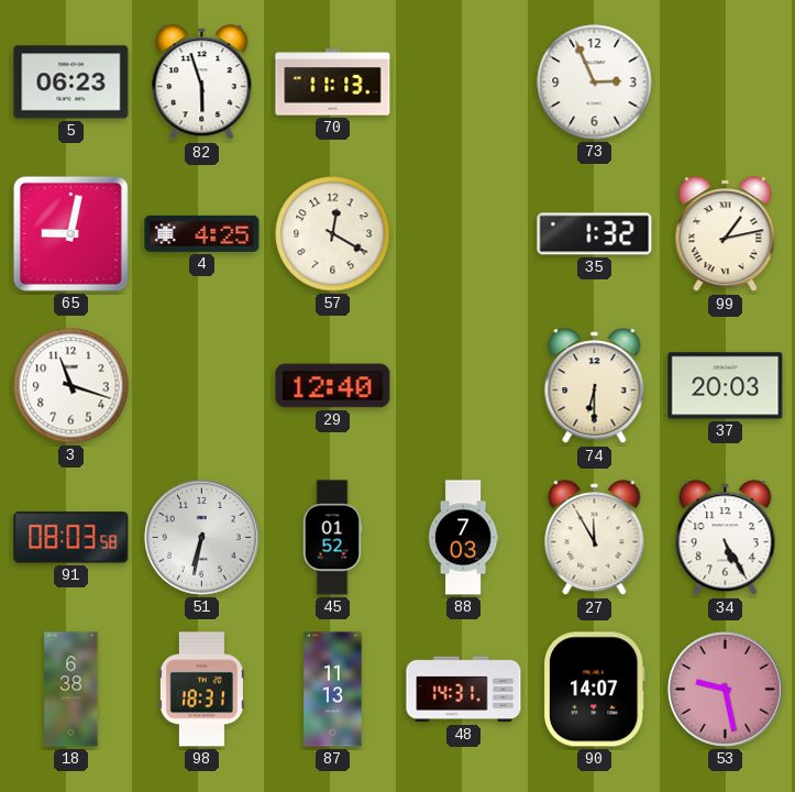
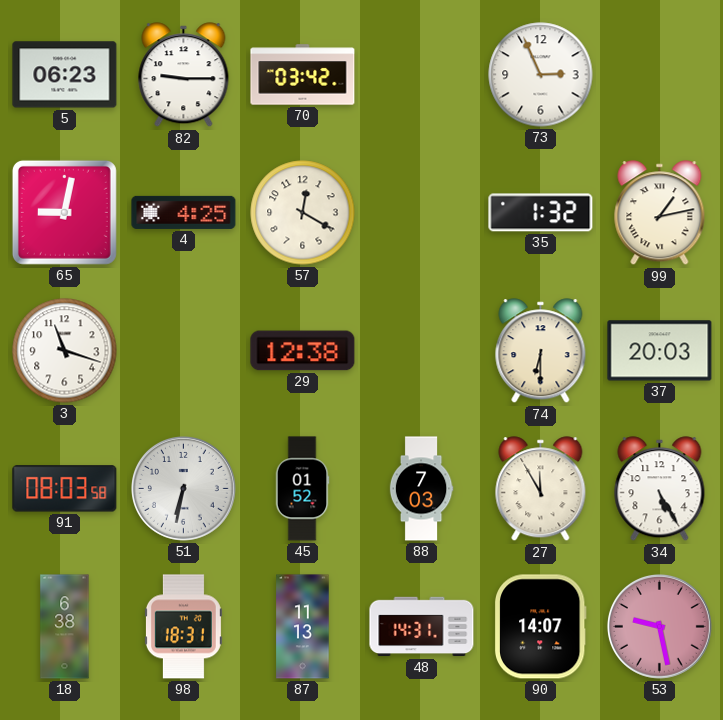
82: 5:57 -> 9:15 (184, 75)
70: 11:13 -> 03:42 (303, 75)
29: 12:40 -> 12:38 (303, 351)
